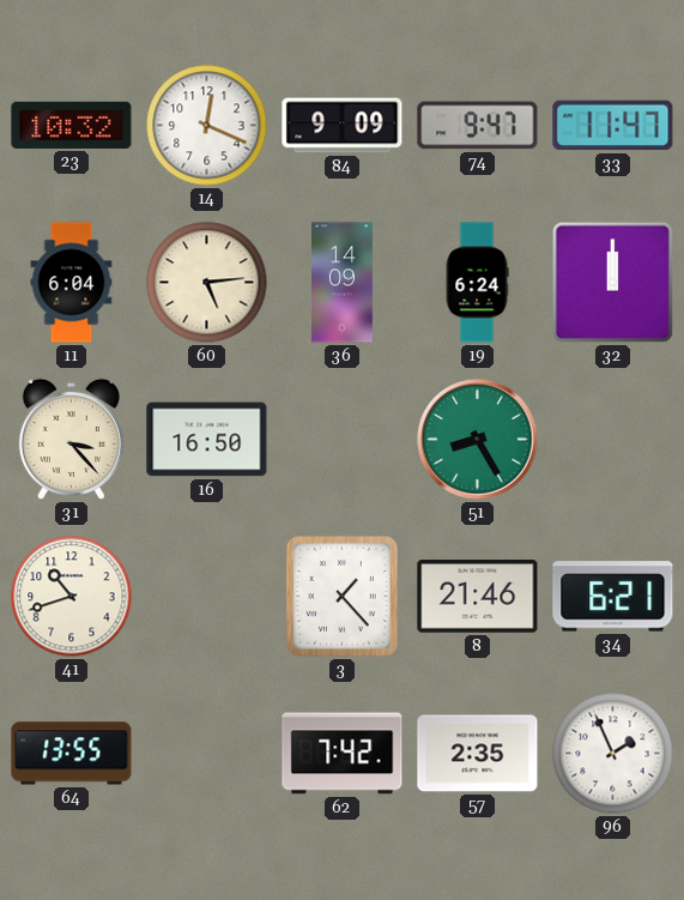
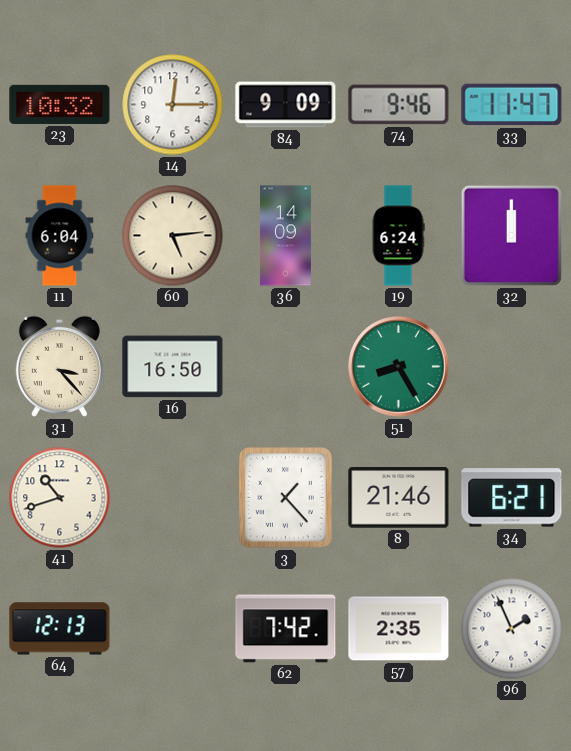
14: 12:19 -> 12:15 (173, 105)
74: 9:47 -> 9:46 (399, 105)
64: 13:55 -> 12:13 (60, 629)
